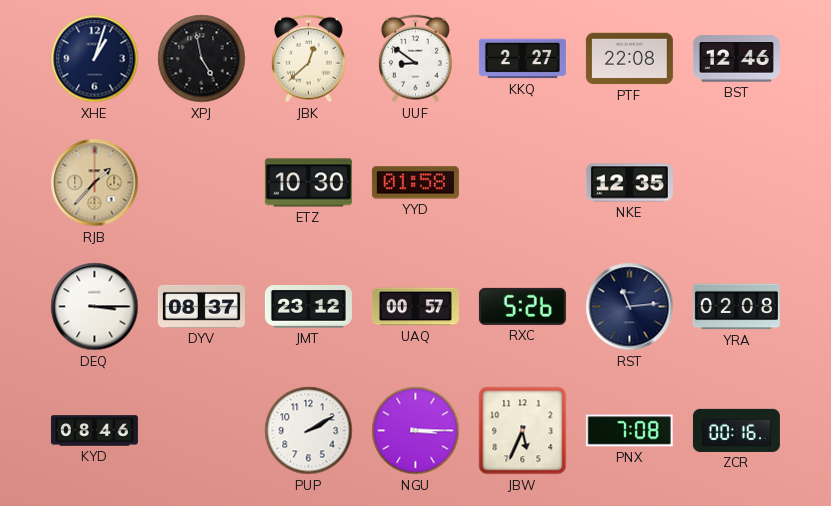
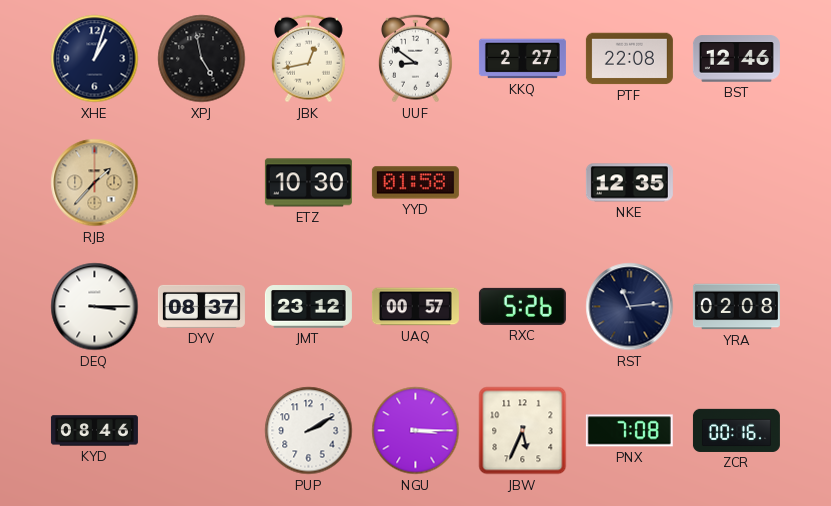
JBK: 12:38 -> 12:43 (308, 59)
